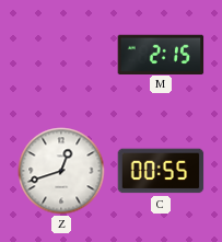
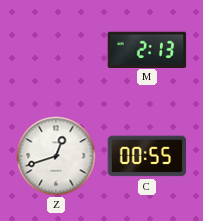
M: 2:15 -> 2:13 (147, 49)
